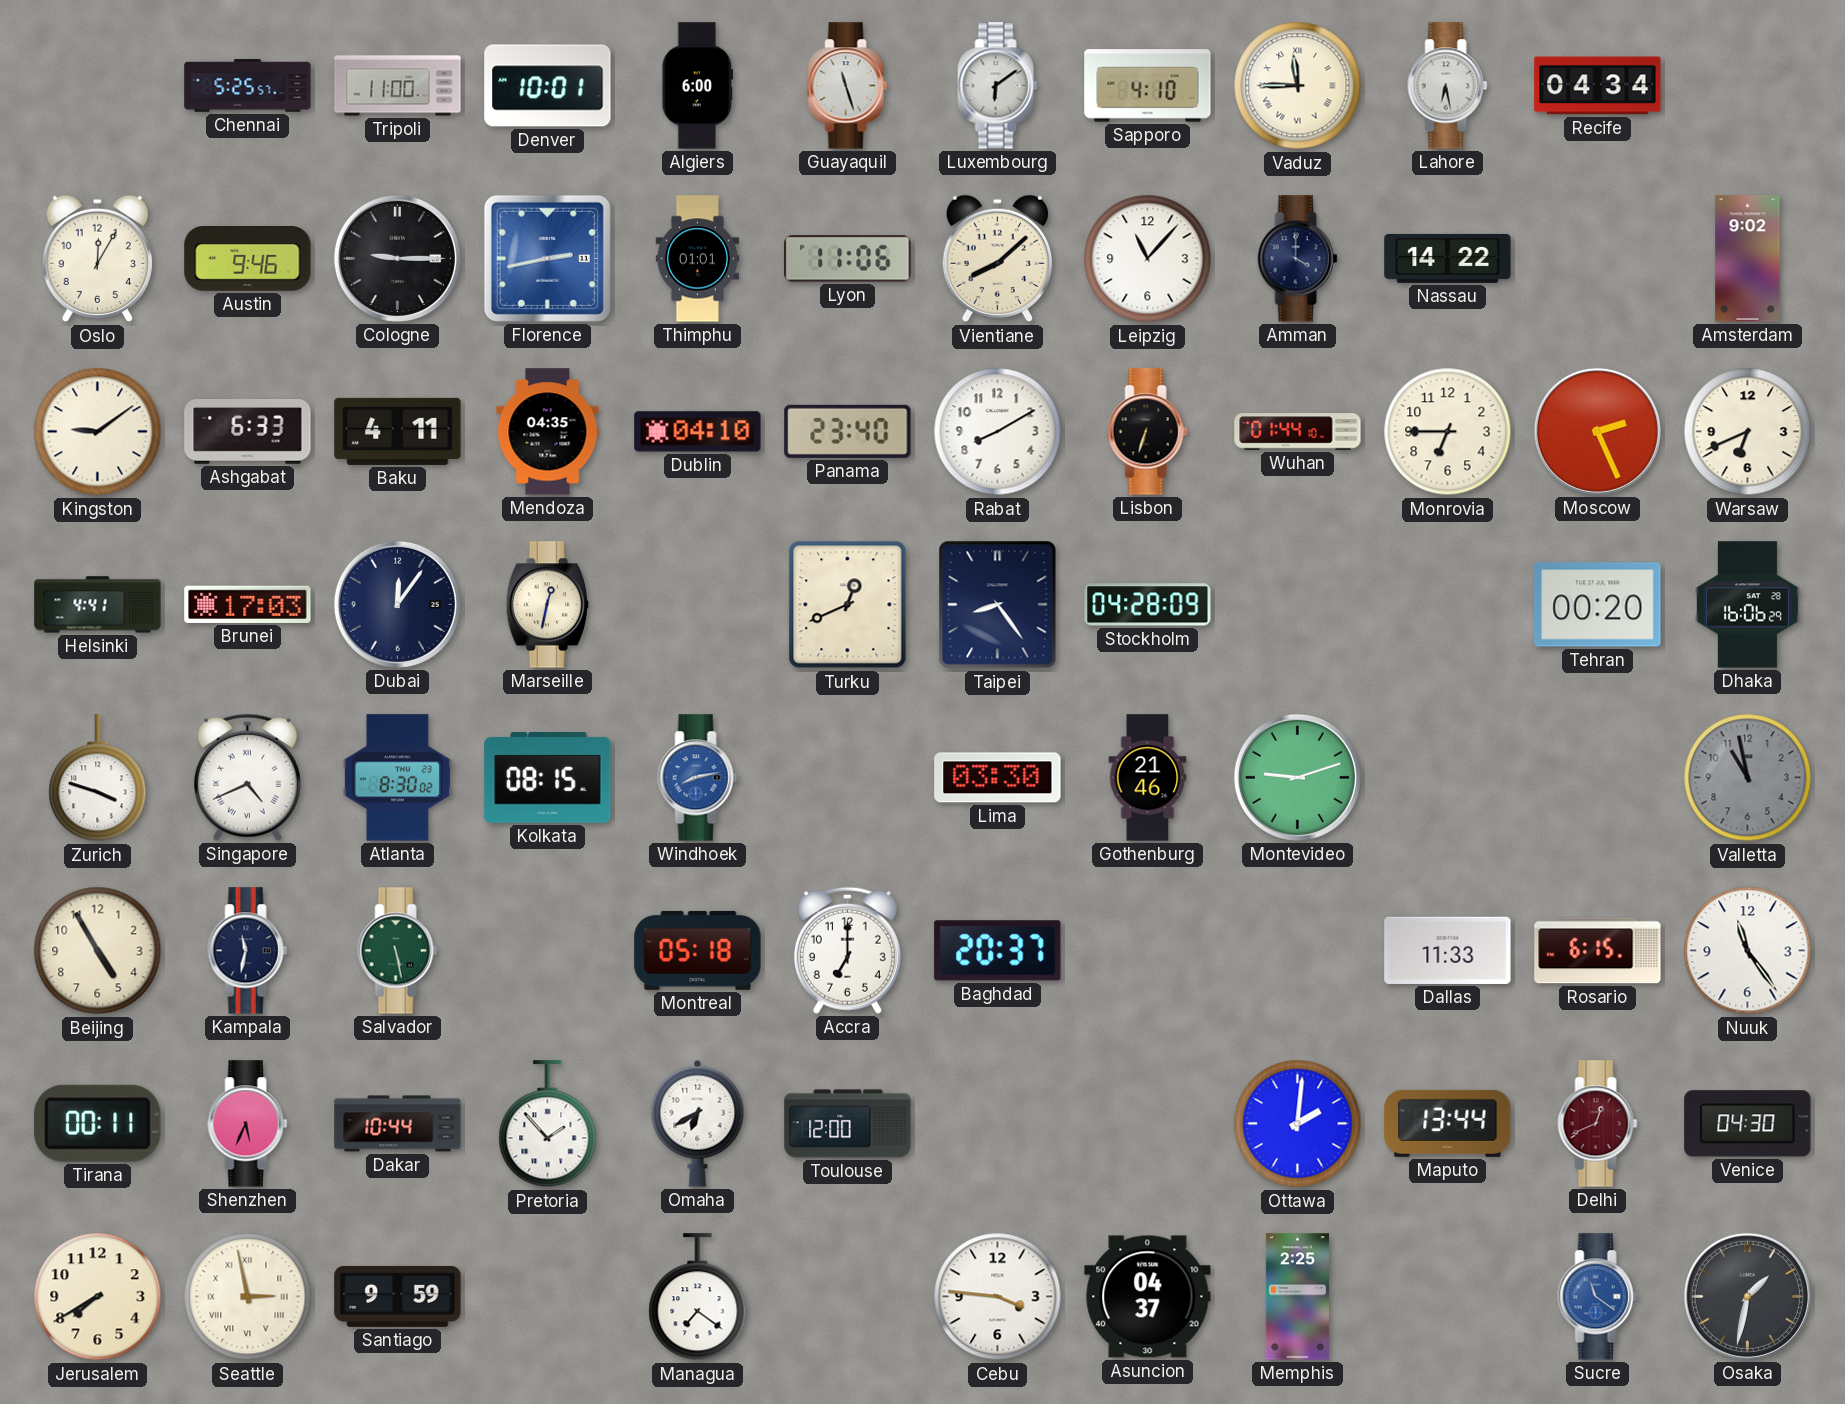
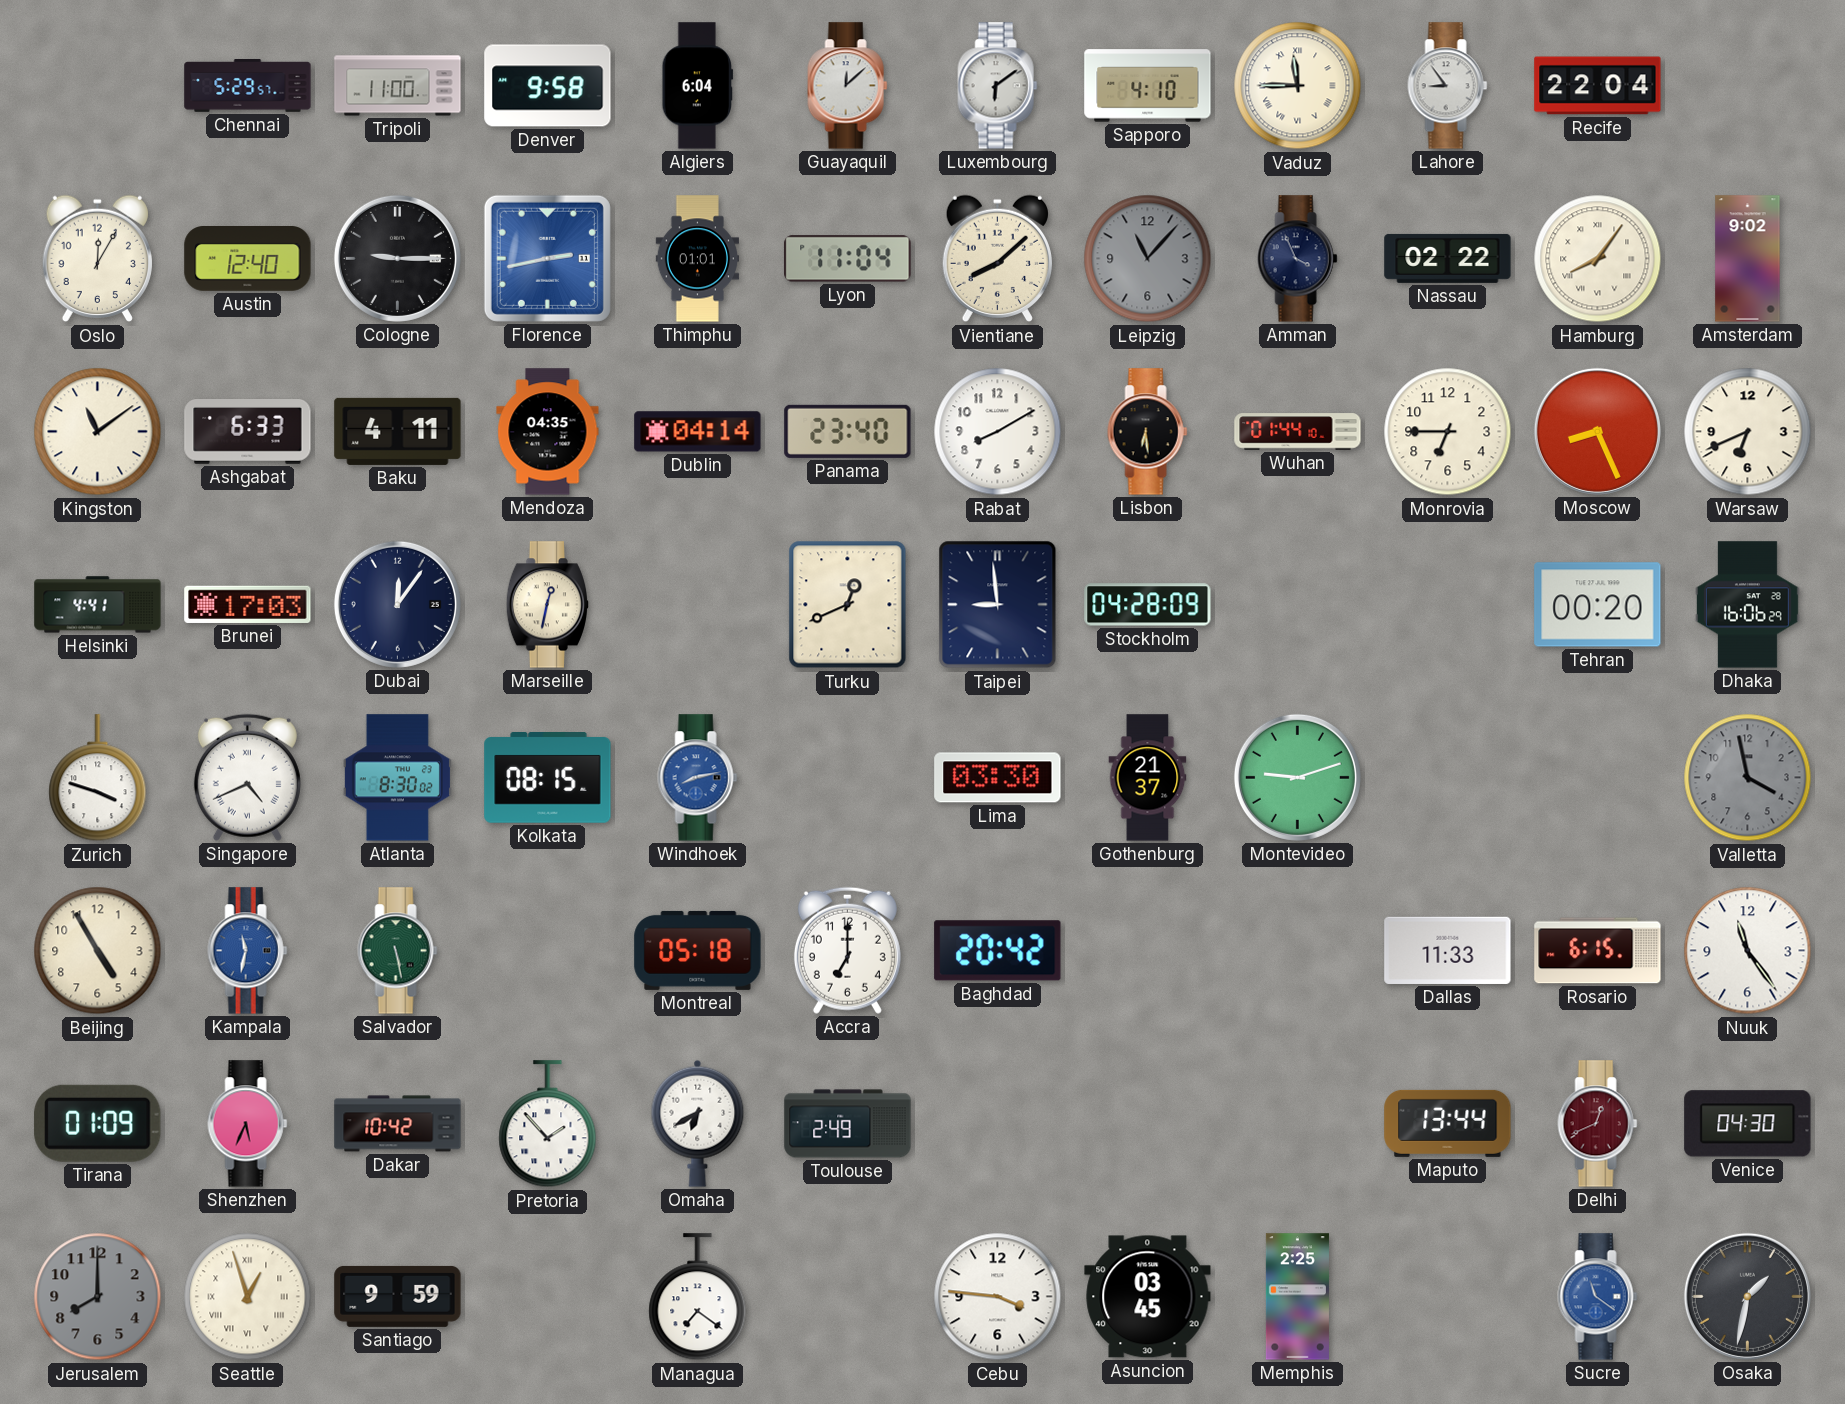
Chennai: 5:25 -> 5:29 (248, 86)
Denver: 10:01 -> 9:58 (548, 86)
Algiers: 6:00 -> 6:04 (698, 86)
Guayaquil: 11:27 -> 12:08 (848, 86)
Lahore: 6:28 -> 8:54 (1448, 86)
Recife: 04:34 -> 22:04 (1598, 86)
Austin: 9:46 -> 12:40 (248, 259)
Lyon: 11:06 -> 11:04 (848, 259)
Leipzig dial: white -> grey (1148, 259)
Amman: 4:00 -> 3:56 (1298, 259)
Nassau: 14:22 -> 02:22 (1448, 258)
Hamburg: none -> 8:06 (1598, 259)
Kingston: 9:09 -> 11:09 (98, 432)
Dublin: 04:10 -> 04:14 (698, 432)
Lisbon: 6:33 -> 6:29 (1148, 432)
Moscow: 2:26 -> 8:26 (1597, 431)
Taipei: 8:24 -> 8:59 (998, 605)
Gothenburg: 21:46 -> 21:37 (1148, 778)
Valletta: 10:58 -> 3:58 (1748, 778)
Kampala dial: navy -> blue (248, 951)
Baghdad: 20:37 -> 20:42 (998, 951)
Tirana: 00:11 -> 01:09 (98, 1123)
Dakar: 10:44 -> 10:42 (398, 1124)
Toulouse: 12:00 -> 2:49 (848, 1124)
Ottawa: 2:01 -> none (1298, 1124)
Jerusalem: 7:40 -> 8:00 (98, 1297)
Jerusalem dial: cream -> grey (98, 1297)
Seattle: 2:58 -> 12:57 (248, 1297)
Asuncion: 04:37 -> 03:45 (1148, 1297)
